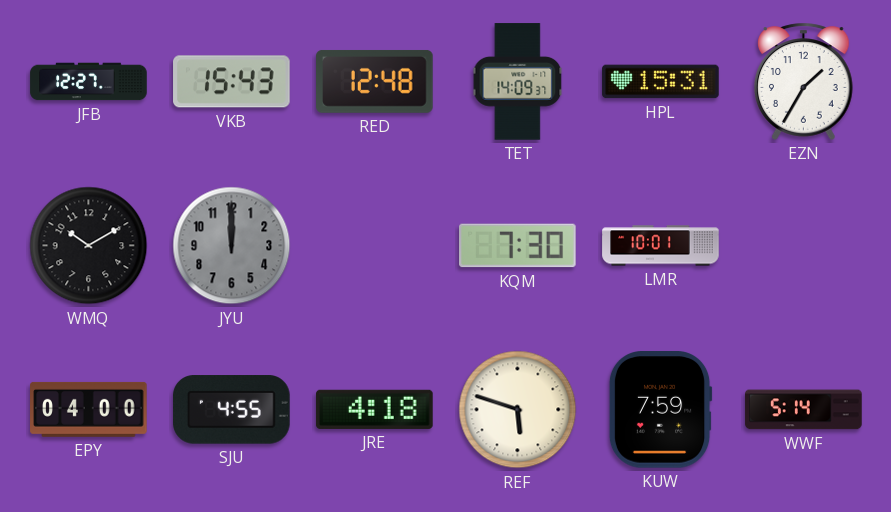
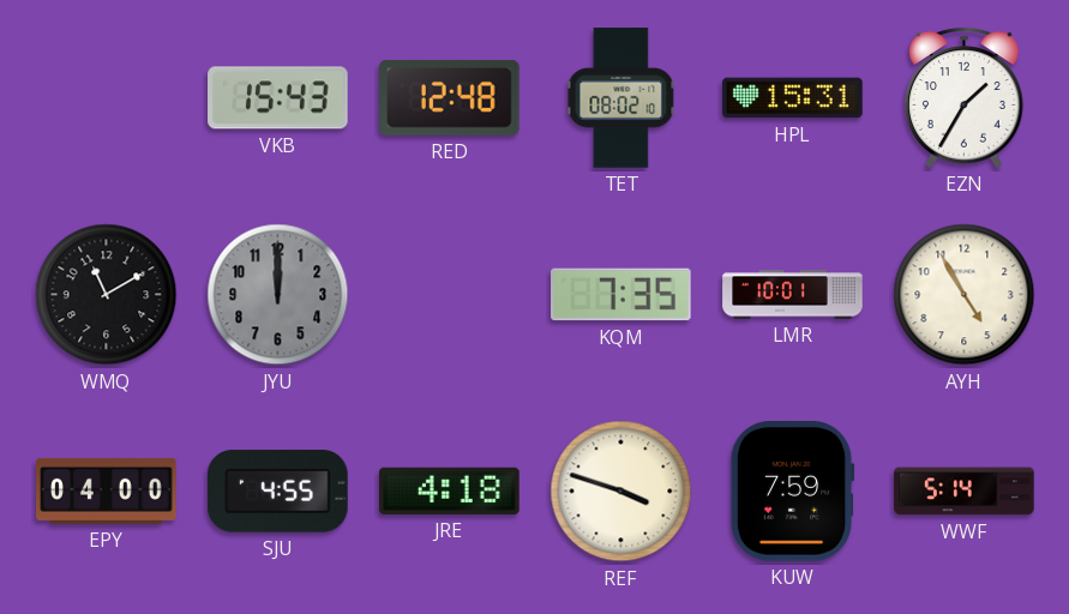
JFB: 12:27 -> none (89, 82)
TET: 14:09 -> 08:02 (621, 98)
WMQ: 10:10 -> 11:10 (107, 295)
KQM: 7:30 -> 7:35 (621, 295)
AYH: none -> 4:55 (965, 295)
REF: 5:48 -> 3:48 (621, 492)
